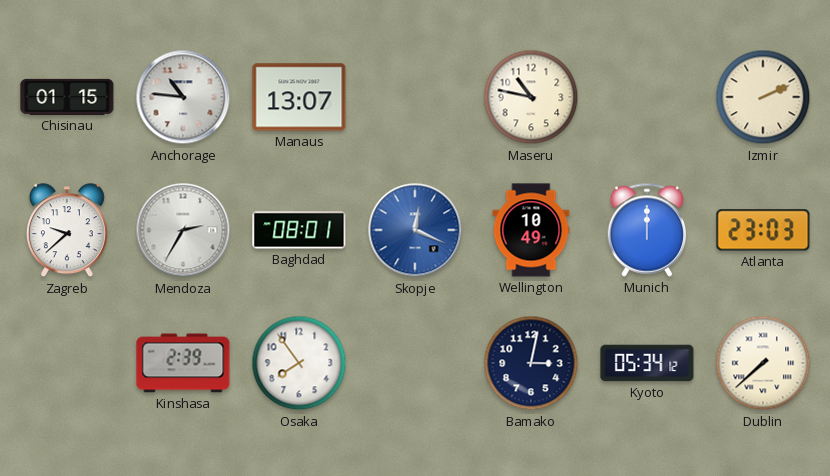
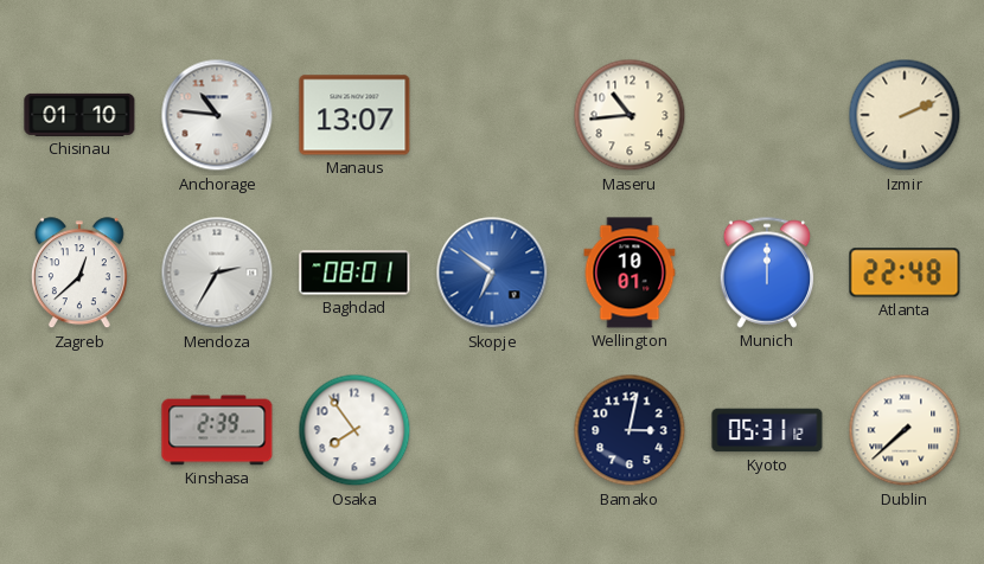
Chisinau: 01:15 -> 01:10 (79, 115)
Maseru: 10:47 -> 10:44 (630, 115)
Zagreb: 9:38 -> 12:38 (79, 274)
Skopje: 12:19 -> 6:51 (492, 273)
Wellington: 10:49 -> 10:01 (630, 273)
Atlanta: 23:03 -> 22:48 (905, 273)
Kyoto: 05:34 -> 05:31 (767, 430)
